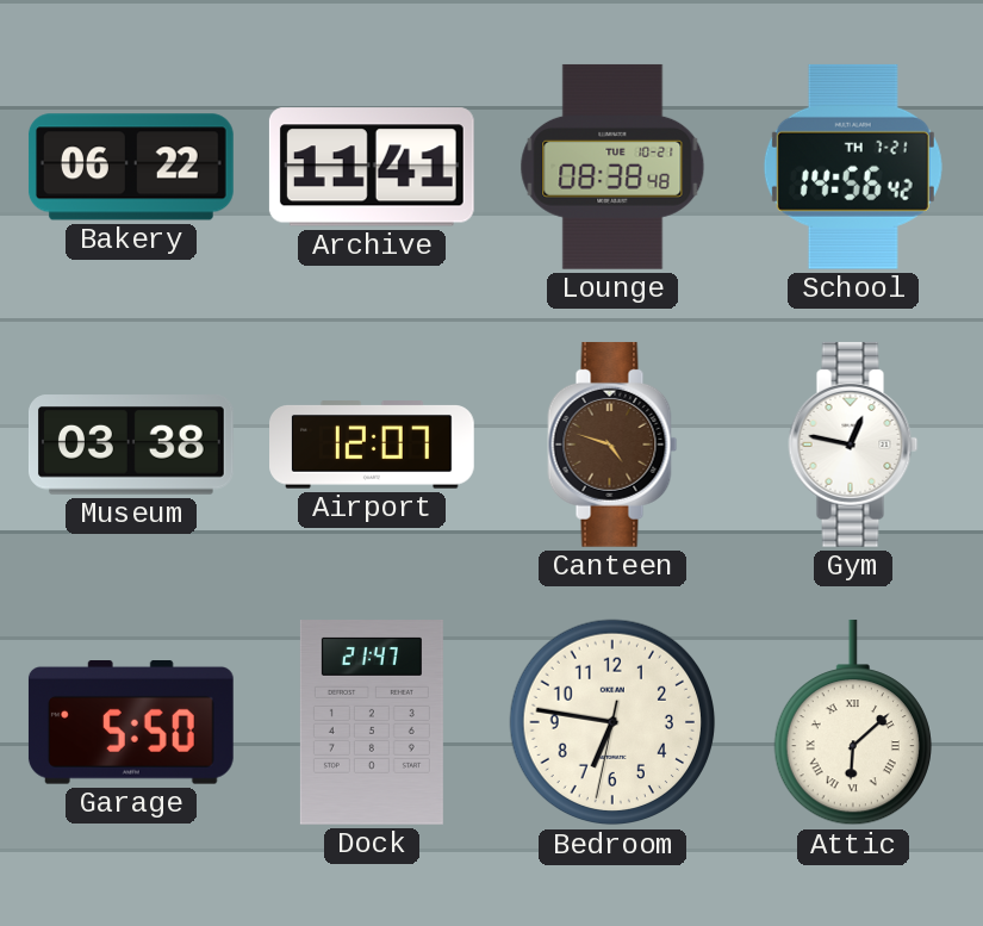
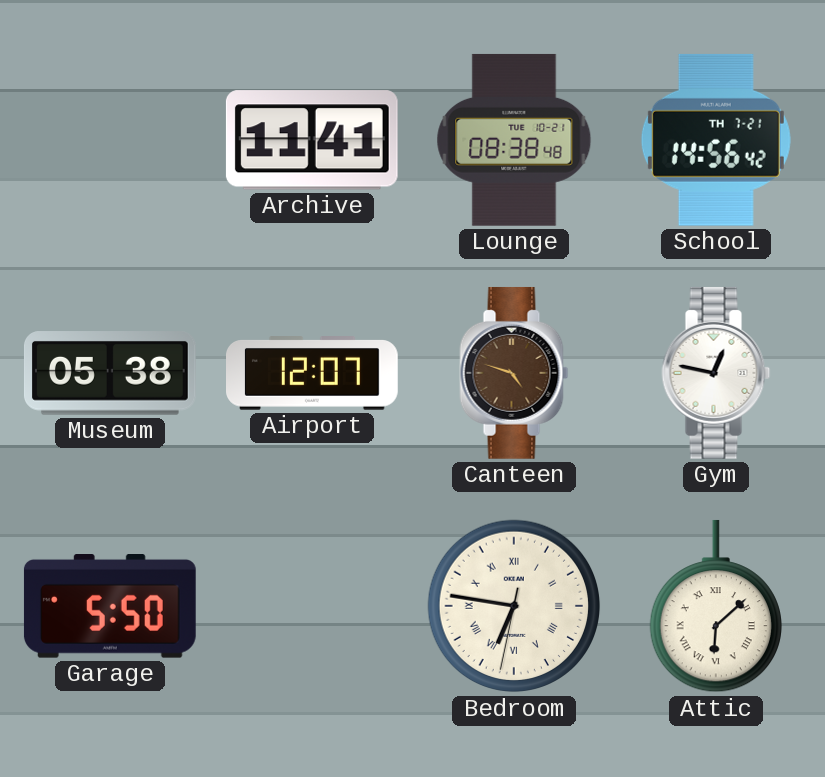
Bakery: 06:22 -> none (131, 167)
Museum: 03:38 -> 05:38 (110, 373)
Dock: 21:47 -> none (372, 723)
Bedroom numerals: Arabic -> Roman (514, 606)
